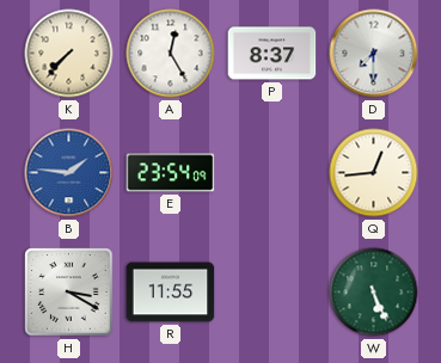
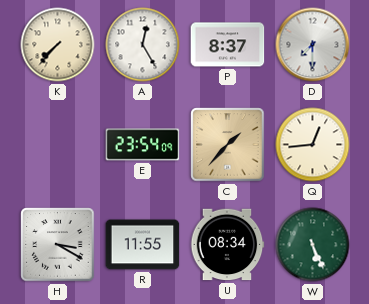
B: 1:46 -> none (69, 173)
C: none -> 1:37 (228, 145)
U: none -> 08:34 (227, 245)
